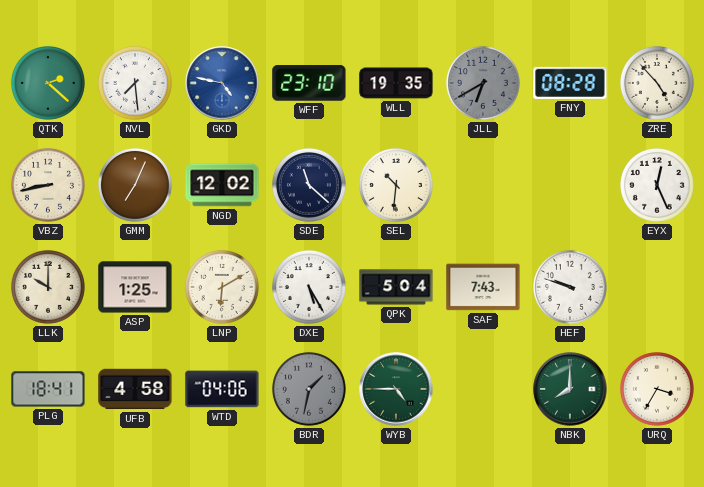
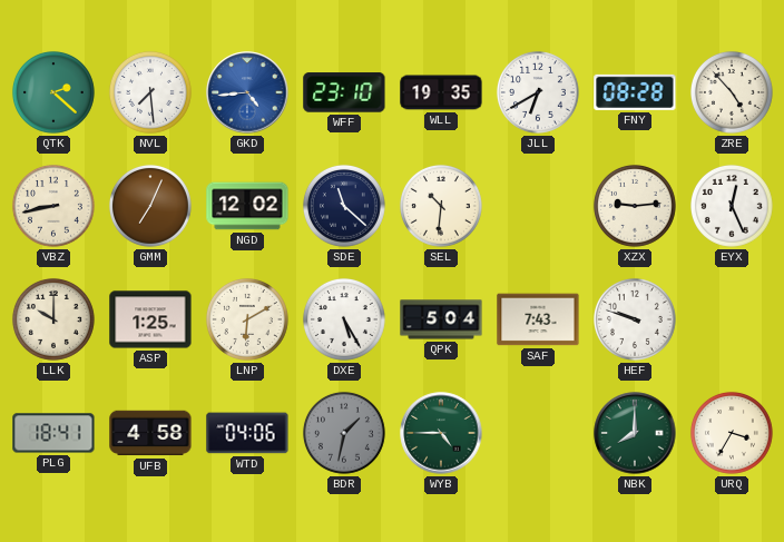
GKD: 4:47 -> 4:44 (247, 92)
JLL dial: grey -> white (538, 92)
XZX: none -> 9:14 (635, 206)
